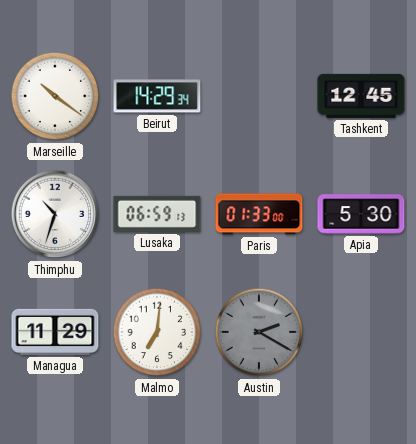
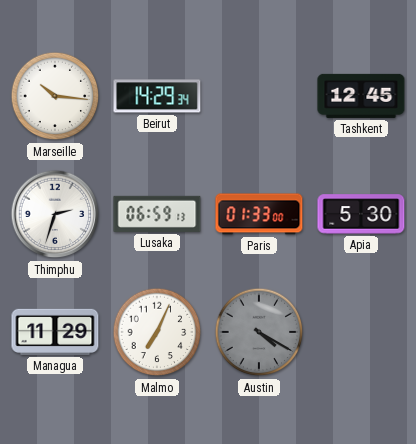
Marseille: 10:21 -> 10:16 (55, 96)
Thimphu: 10:33 -> 2:33 (55, 214)
Malmo: 7:01 -> 7:04 (157, 332)
Austin: 2:20 -> 4:20 (259, 332)
